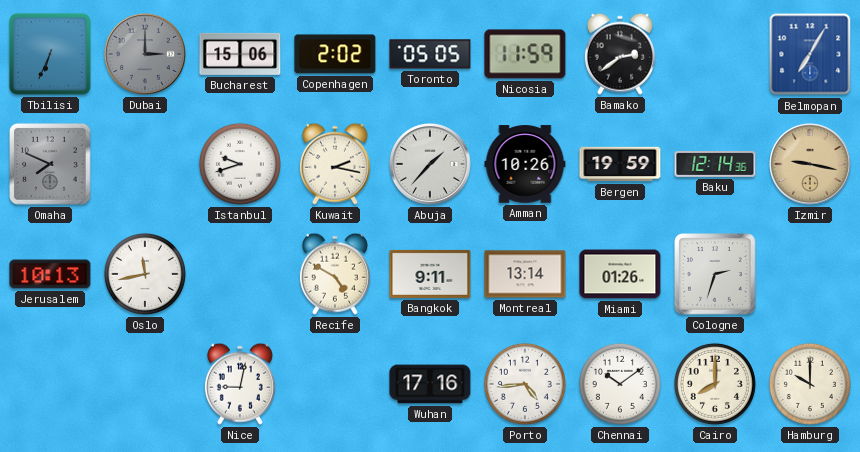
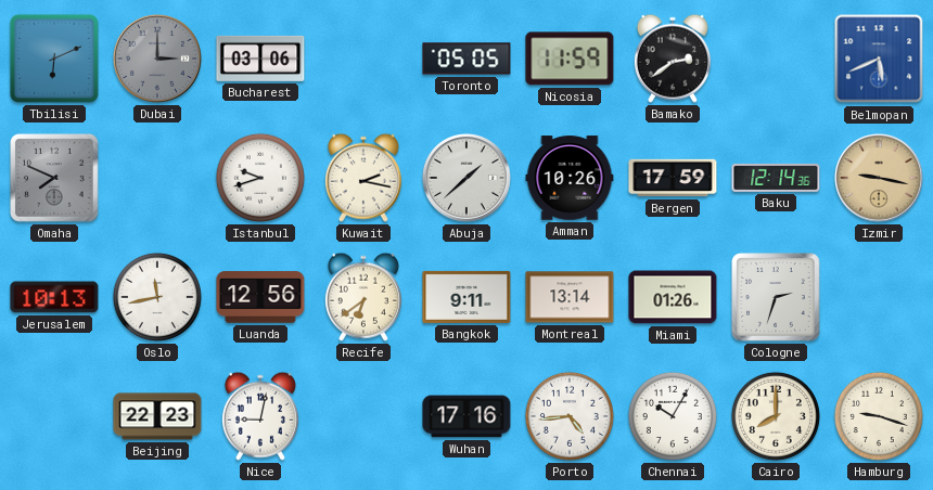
Tbilisi: 6:34 -> 6:11 (54, 59)
Bucharest: 15:06 -> 03:06 (260, 59)
Copenhagen: 2:02 -> none (335, 54)
Belmopan: 7:05 -> 5:41 (879, 59)
Abuja: 1:37 -> 1:38 (468, 179)
Bergen: 19:59 -> 17:59 (673, 178)
Luanda: none -> 12:56 (260, 297)
Recife: 4:50 -> 6:39 (363, 297)
Beijing: none -> 22:23 (157, 416)
Chennai: 10:09 -> 10:05 (673, 416)
Hamburg: 10:00 -> 9:18 (879, 416)
